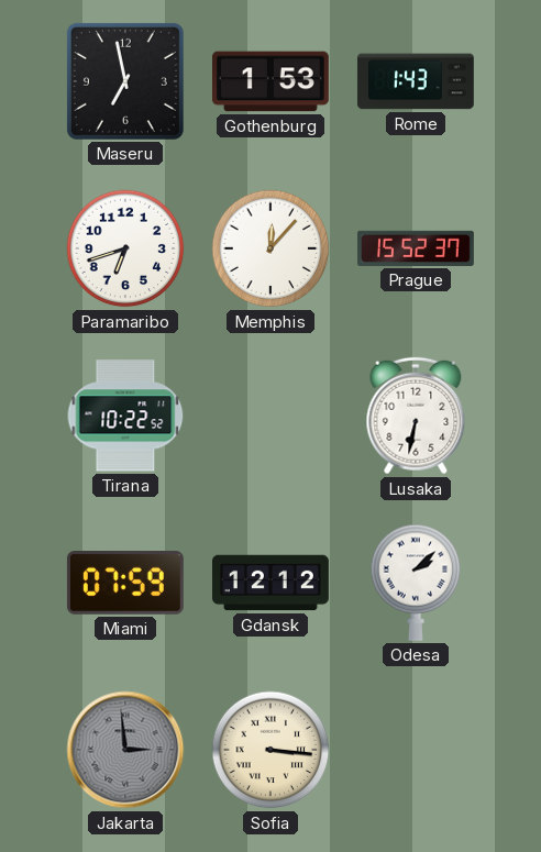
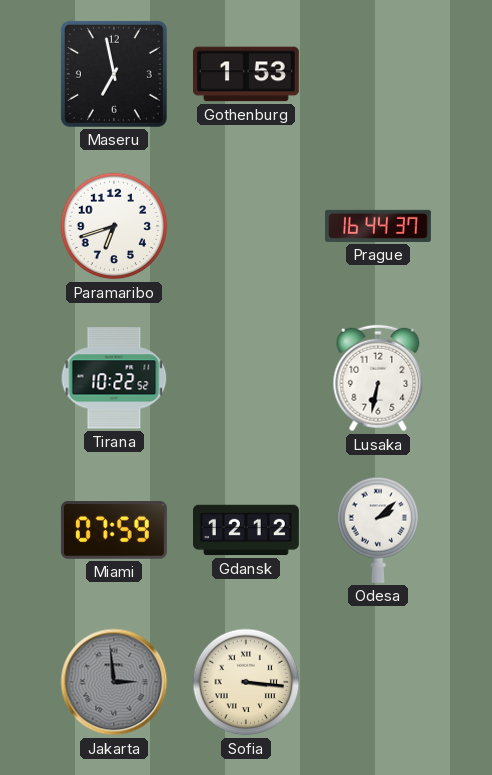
Rome: 1:43 -> none (416, 81)
Memphis: 12:07 -> none (270, 248)
Prague: 15:52 -> 16:44 (379, 226)
